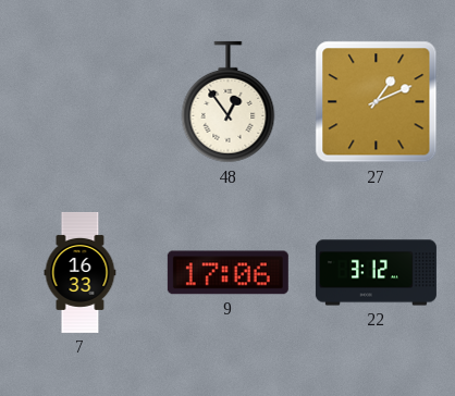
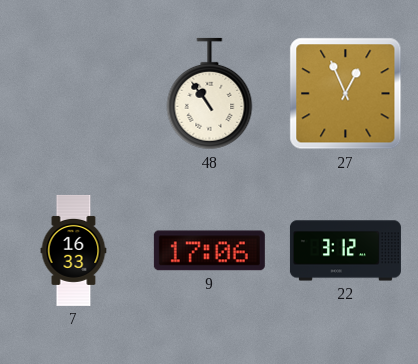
48: 12:54 -> 10:54 (210, 94)
27: 1:11 -> 12:56 (346, 94)
